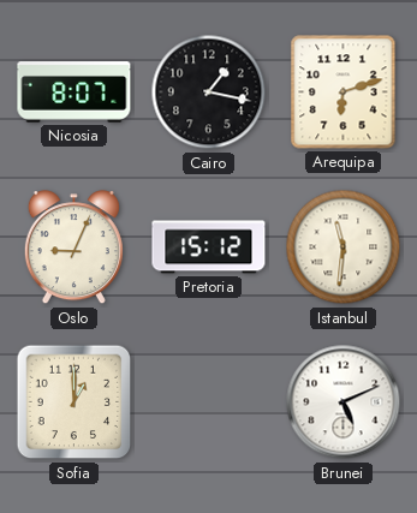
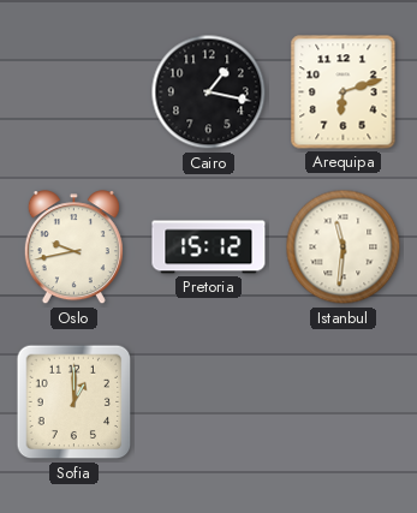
Nicosia: 8:07 -> none (75, 93)
Oslo: 9:04 -> 9:43 (73, 247)
Brunei: 5:11 -> none (344, 402)
